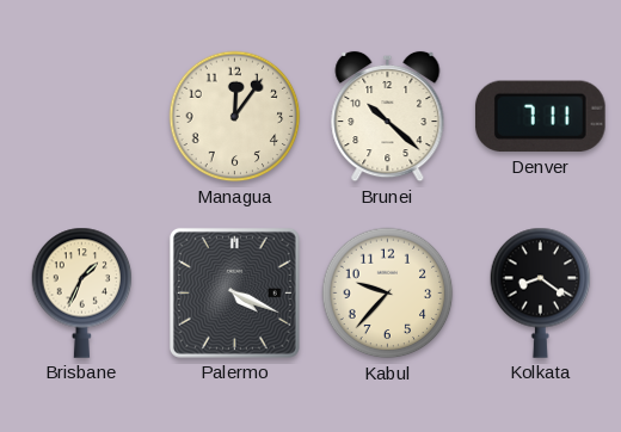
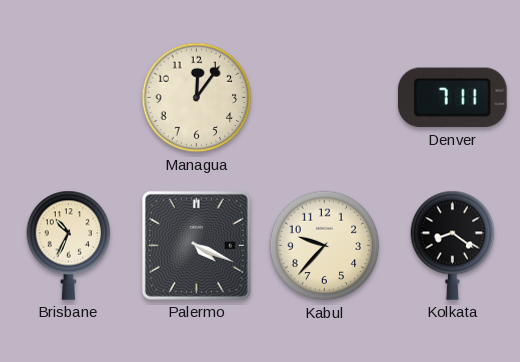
Brunei: 10:22 -> none (388, 117)
Brisbane: 1:34 -> 10:34 (69, 245)
